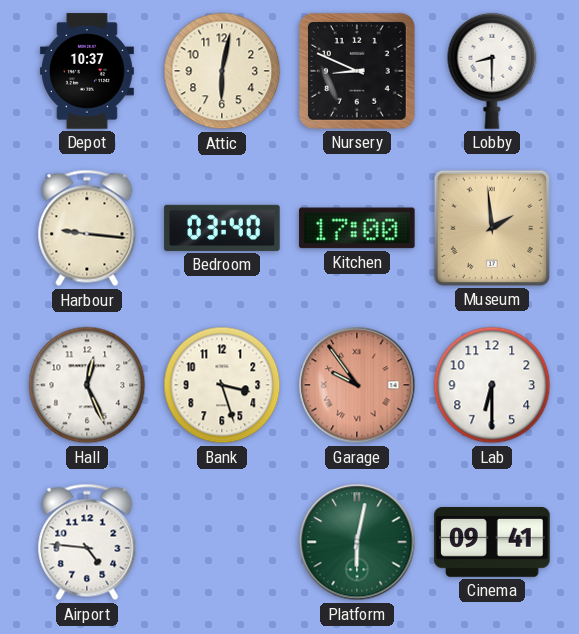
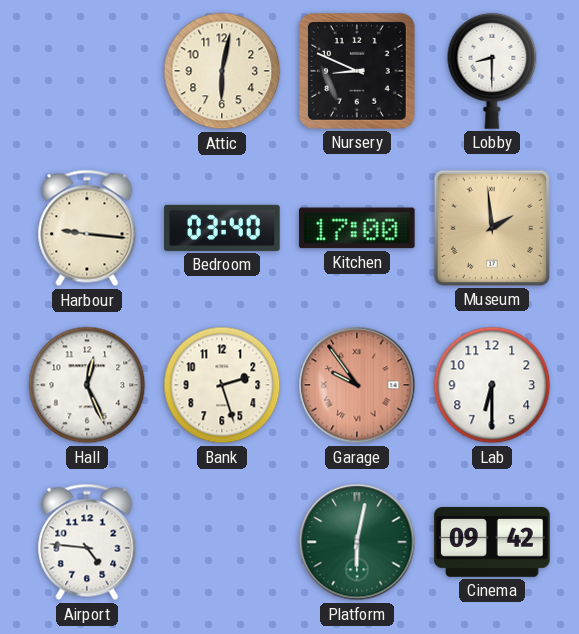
Depot: 10:37 -> none (87, 71)
Bank: 3:27 -> 2:27 (222, 385)
Cinema: 09:41 -> 09:42 (492, 543)
